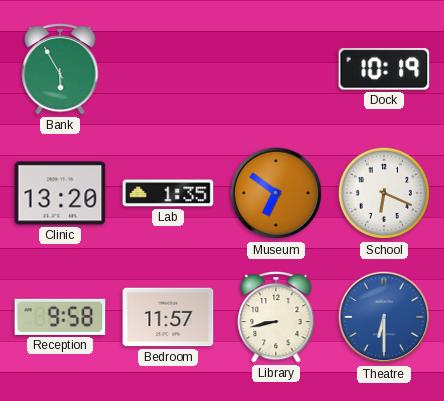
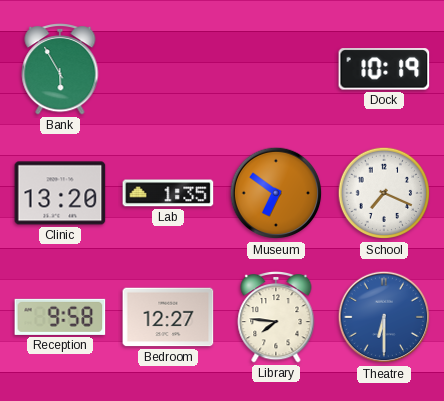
School: 6:19 -> 7:19 (384, 193)
Bedroom: 11:57 -> 12:27 (168, 317)
Library: 8:43 -> 7:46 (276, 317)
